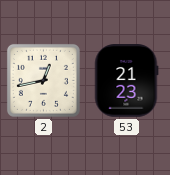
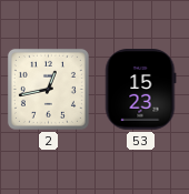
53: 21:23 -> 15:23 (141, 90)
